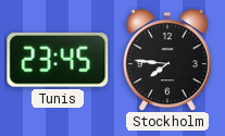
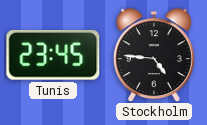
Stockholm: 7:46 -> 4:46 (154, 55)
